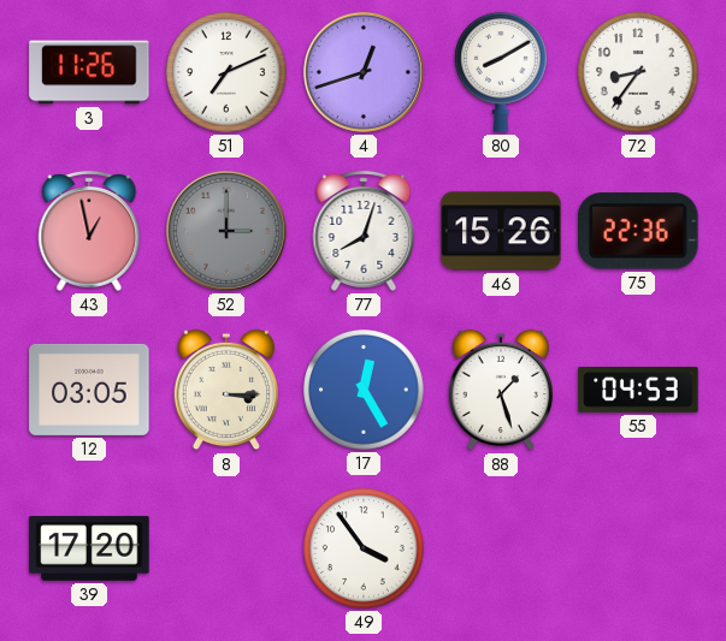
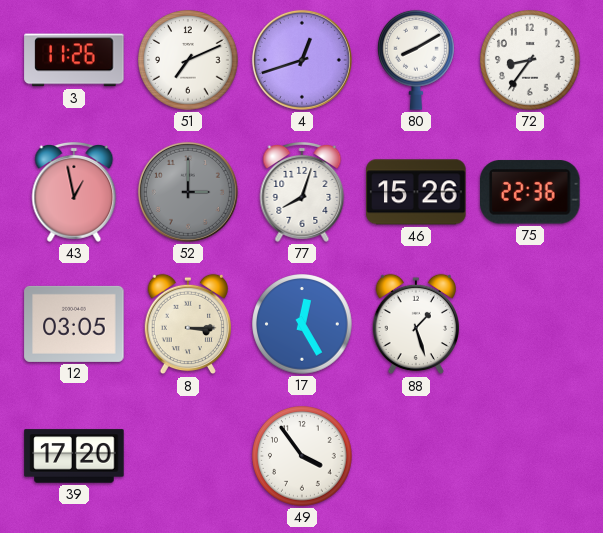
55: 04:53 -> none (638, 391)
